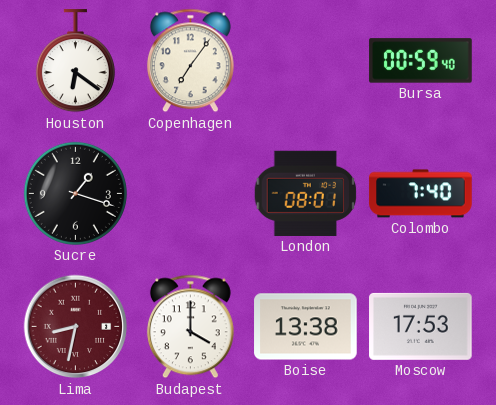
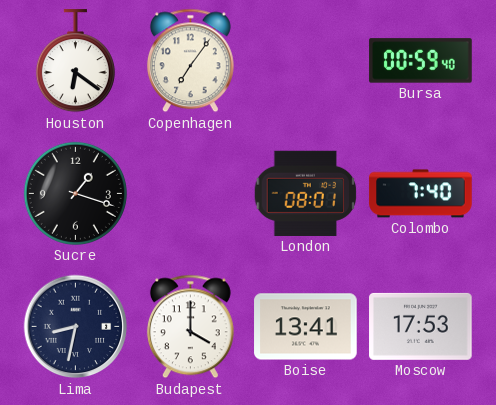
Lima dial: burgundy -> navy (76, 327)
Boise: 13:38 -> 13:41 (306, 327)
